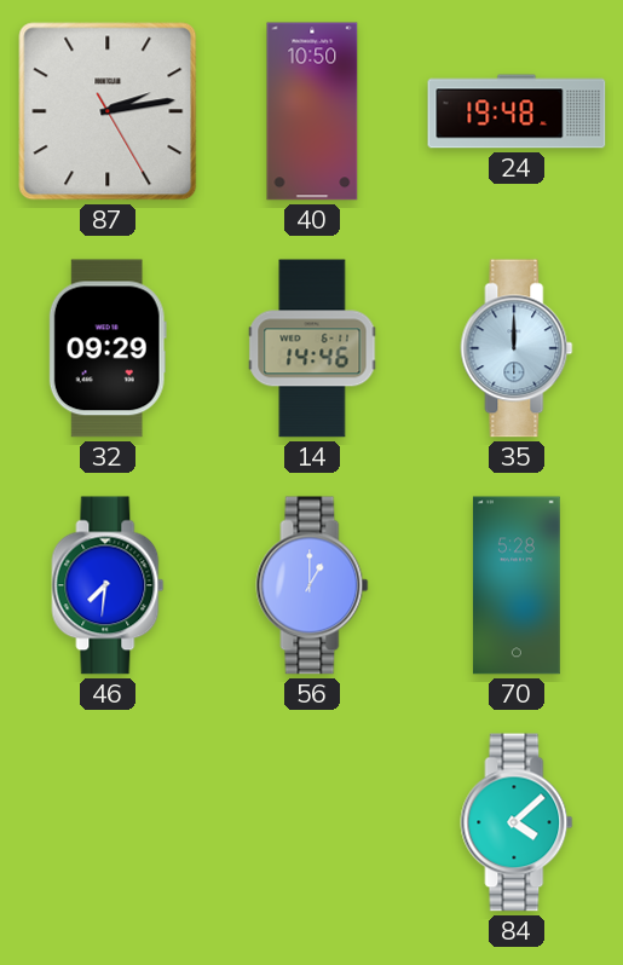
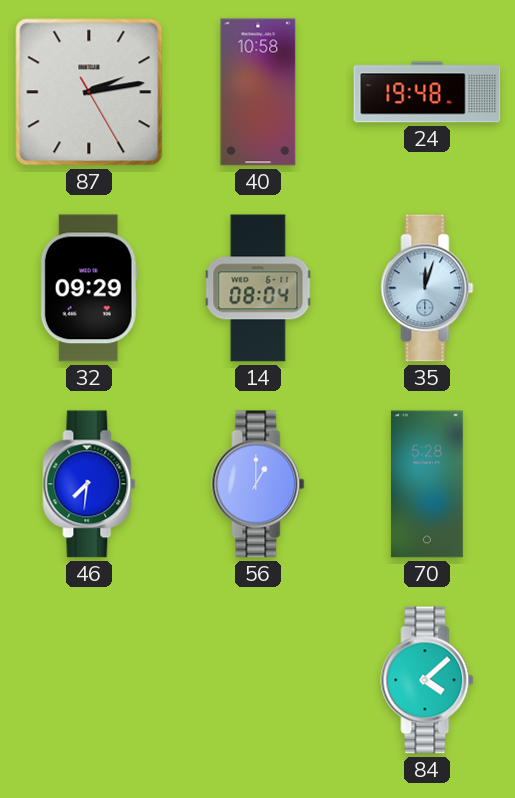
40: 10:50 -> 10:58 (258, 92)
14: 14:46 -> 08:04 (258, 288)
35: 12:00 -> 12:03 (427, 288)
